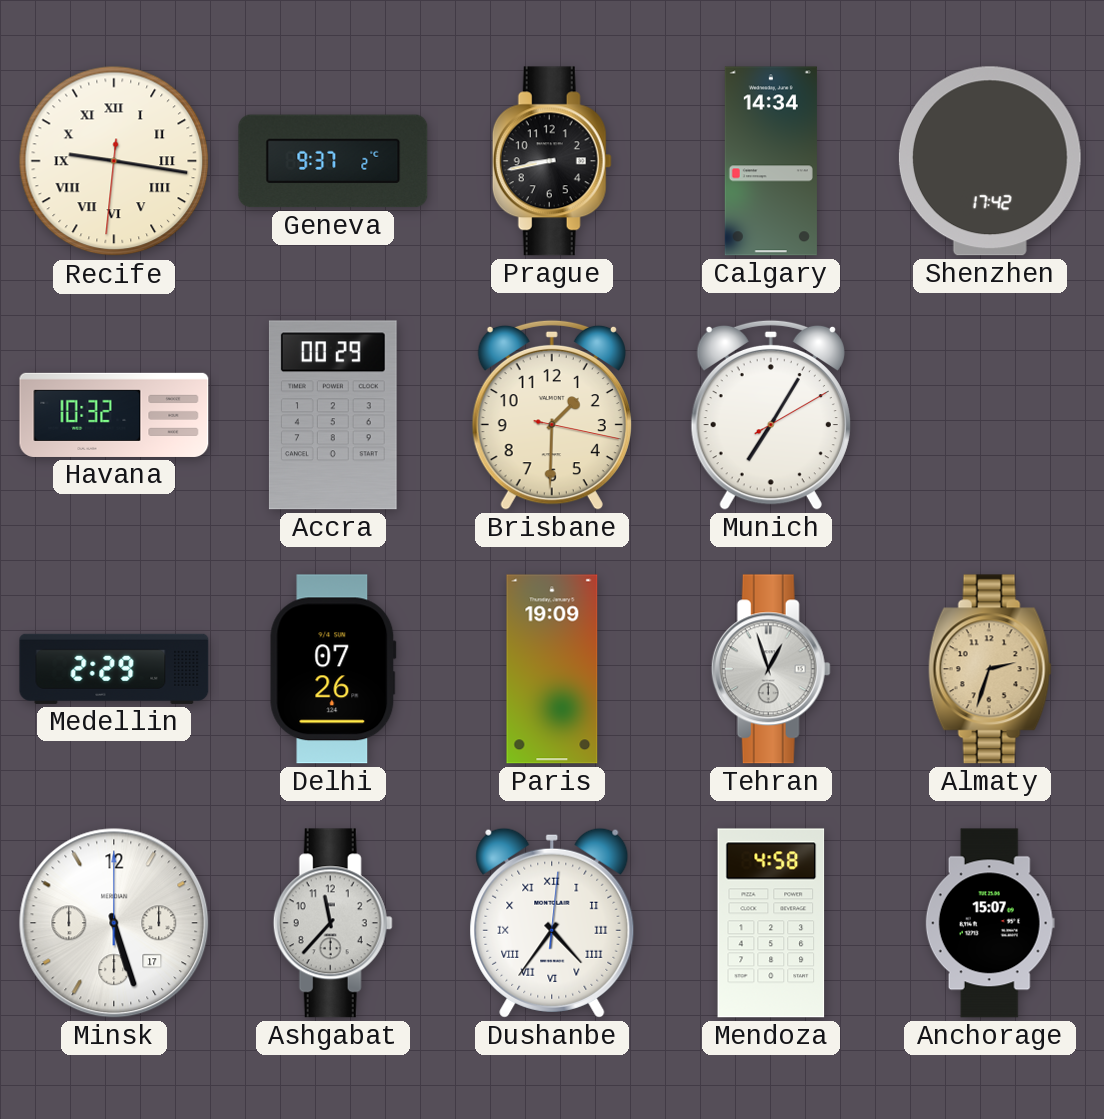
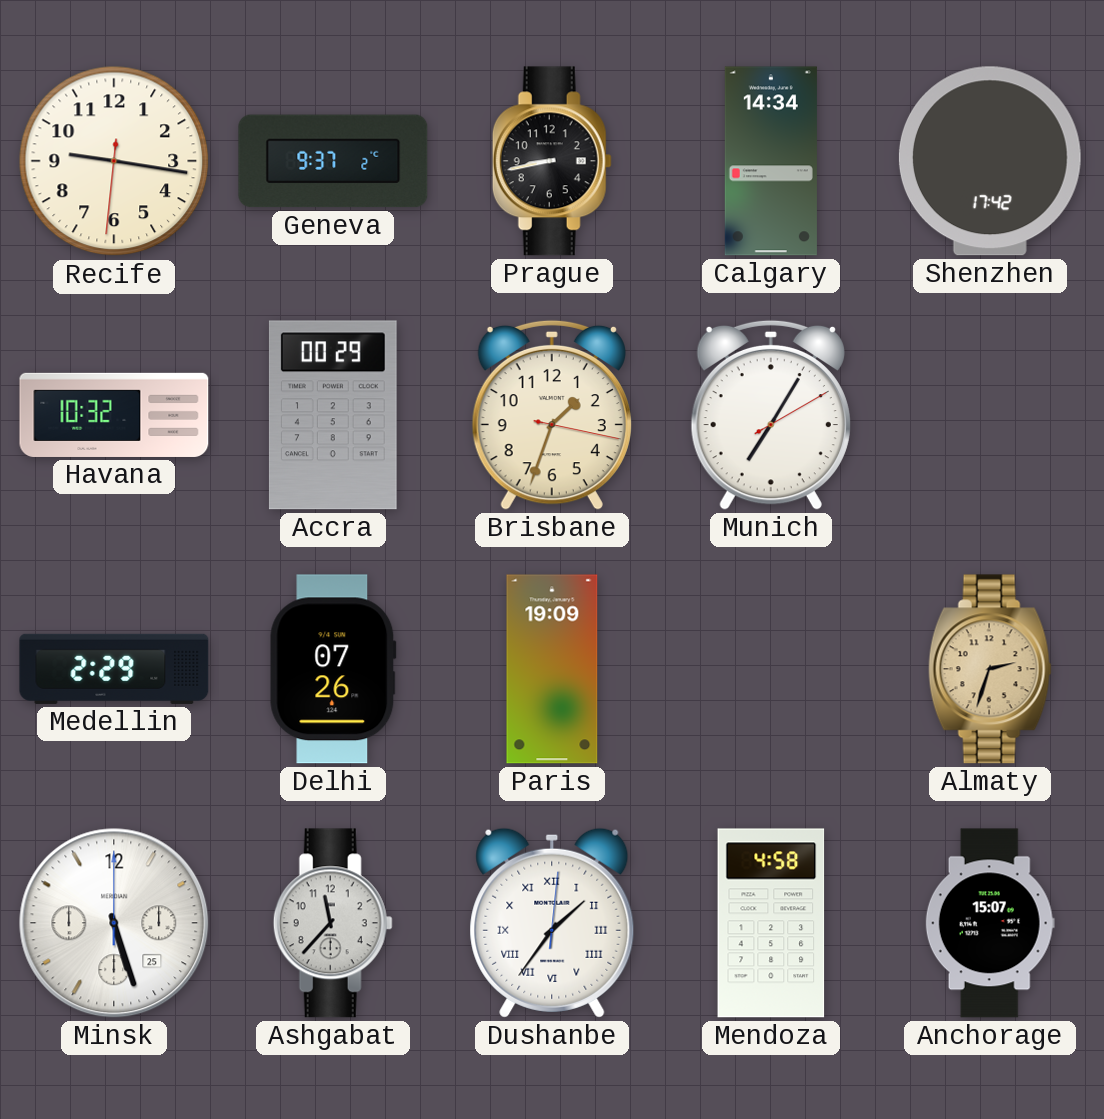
Recife numerals: Roman -> Arabic (114, 161)
Brisbane: 1:30 -> 1:33 (552, 415)
Tehran: 12:57 -> none (771, 669)
Minsk date: 17 -> 25 (114, 923)
Dushanbe: 4:36 -> 1:36 (552, 923)
